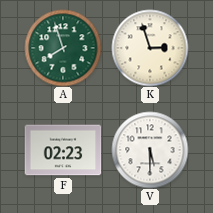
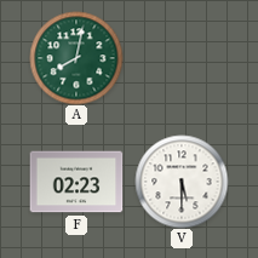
A: 7:57 -> 8:02 (76, 58)
K: 2:57 -> none (150, 48)
